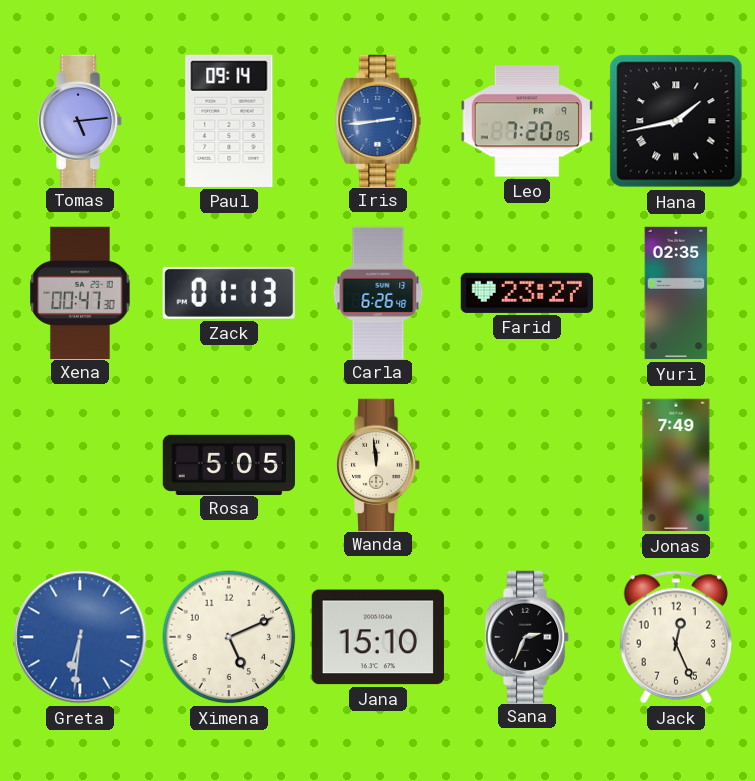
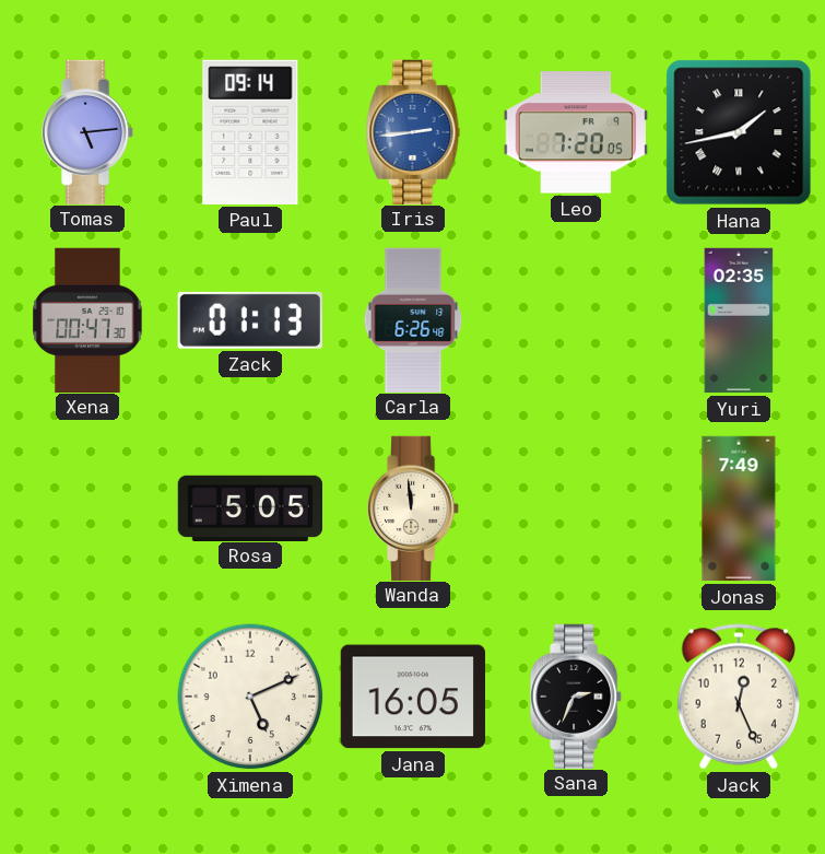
Farid: 23:27 -> none (527, 293)
Greta: 6:31 -> none (80, 637)
Jana: 15:10 -> 16:05 (413, 697)
